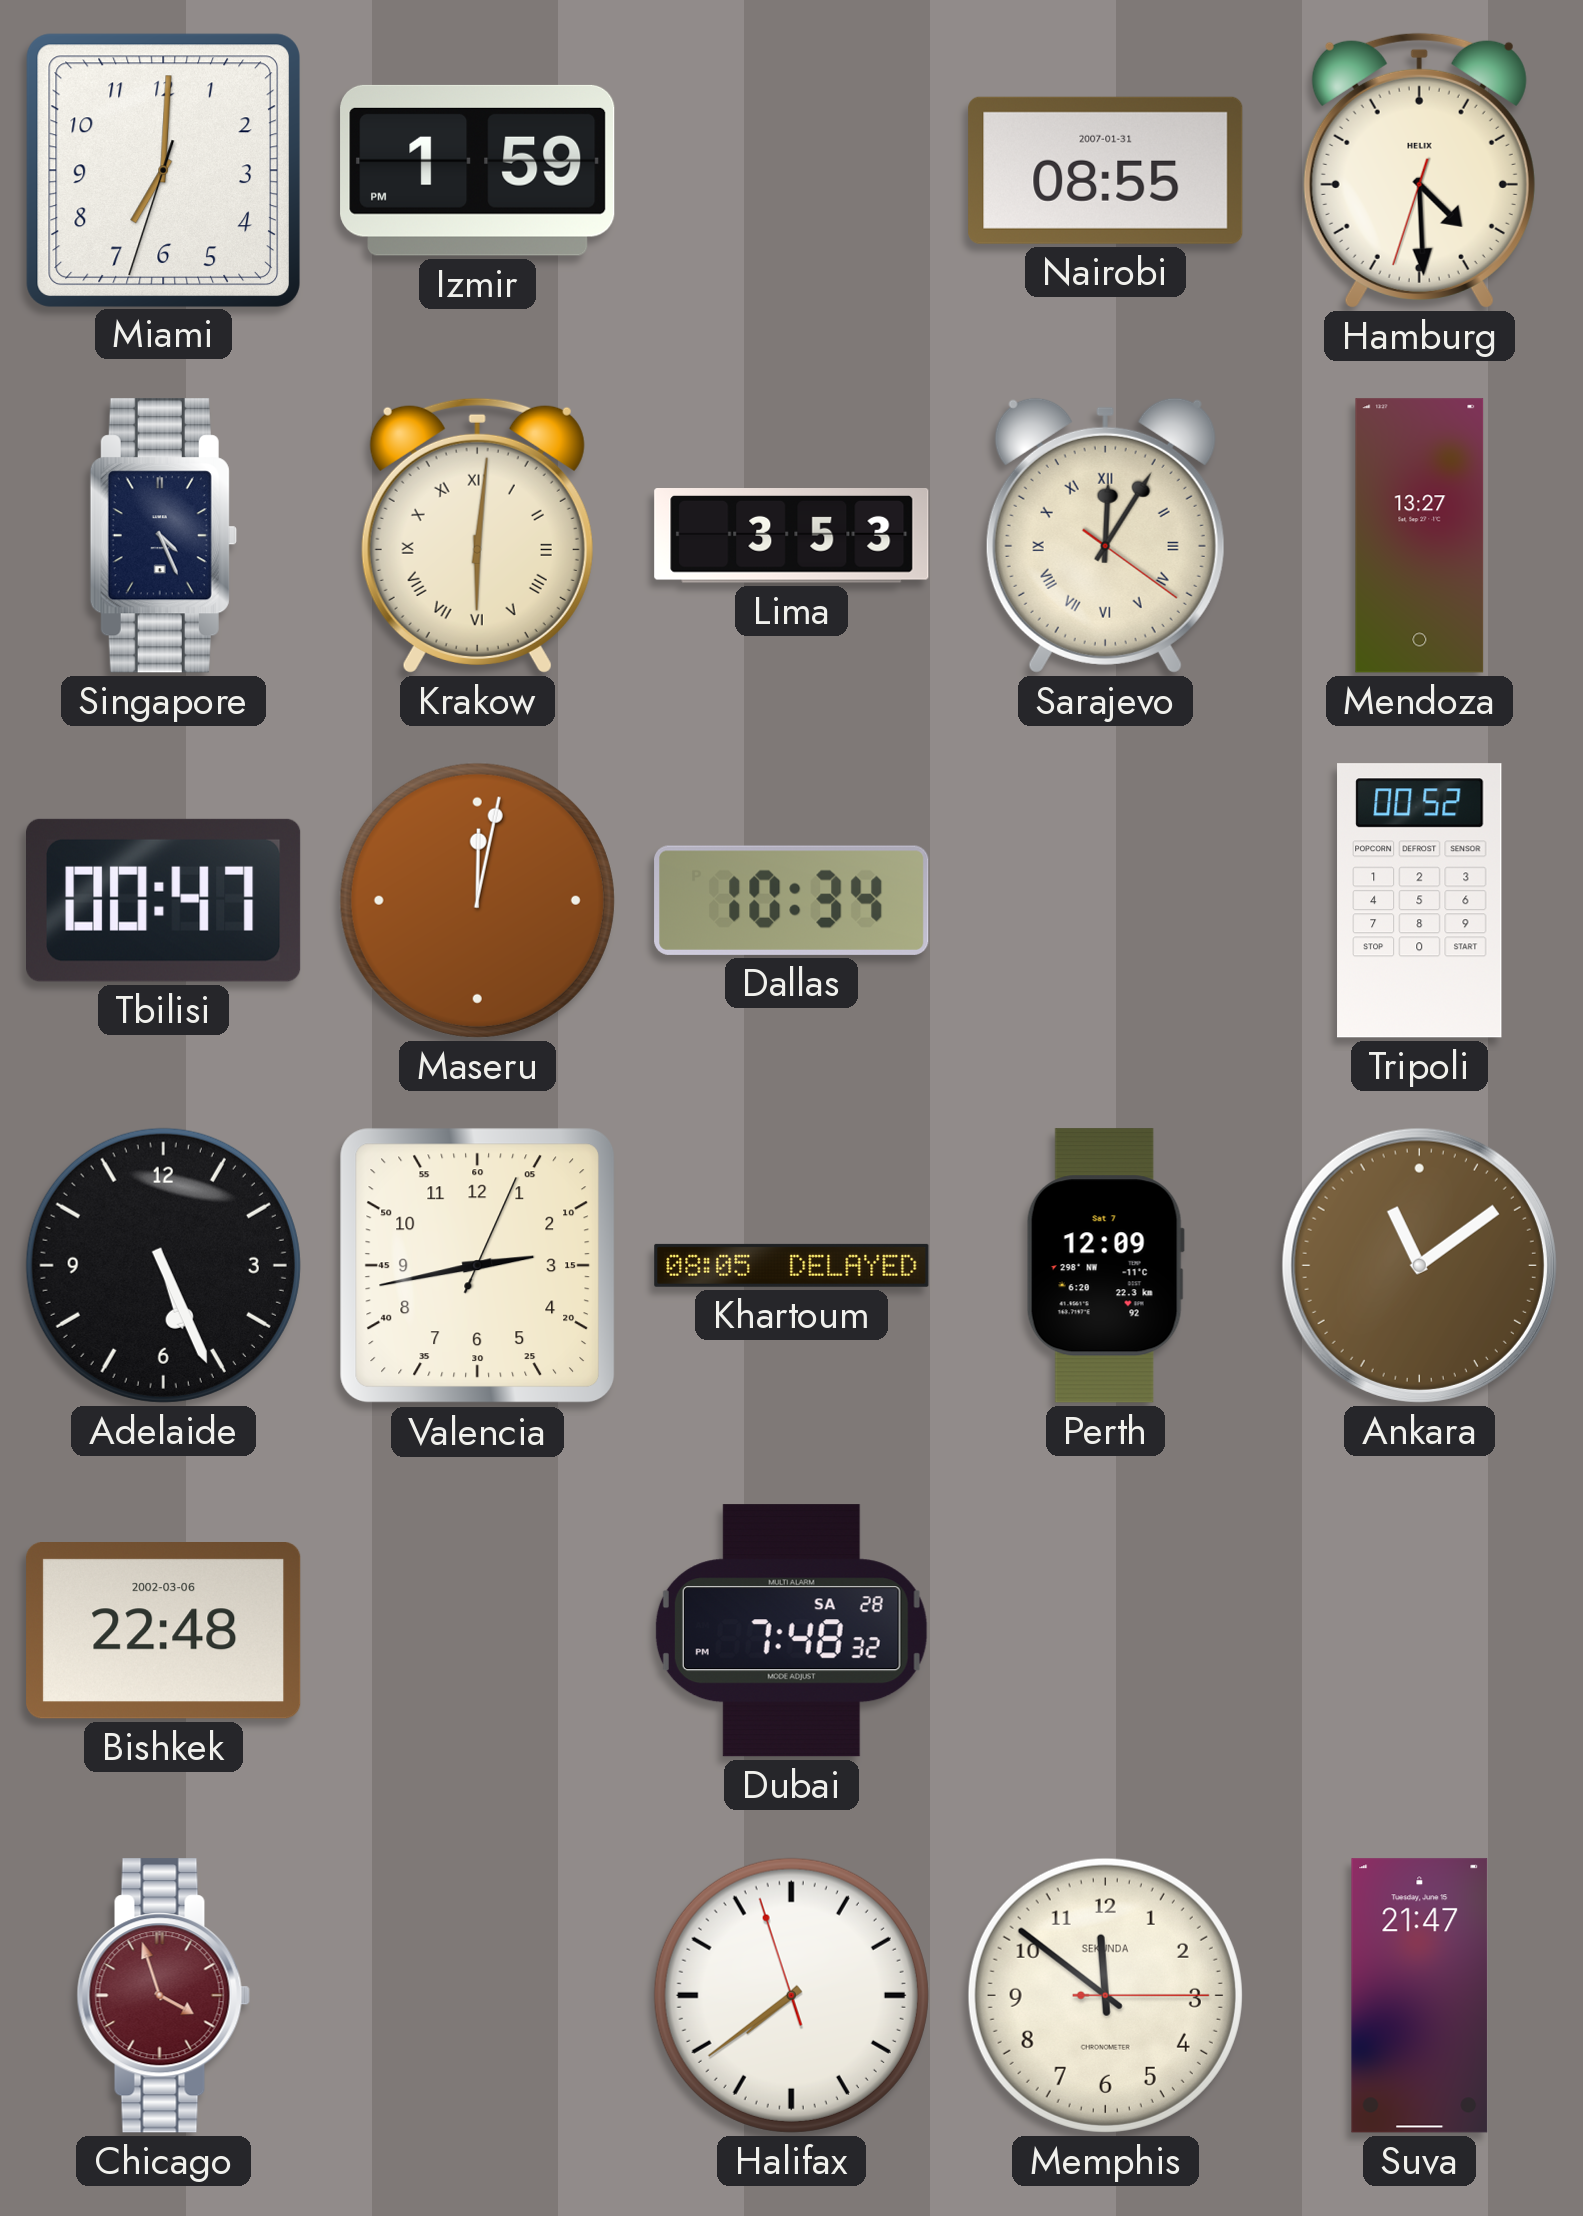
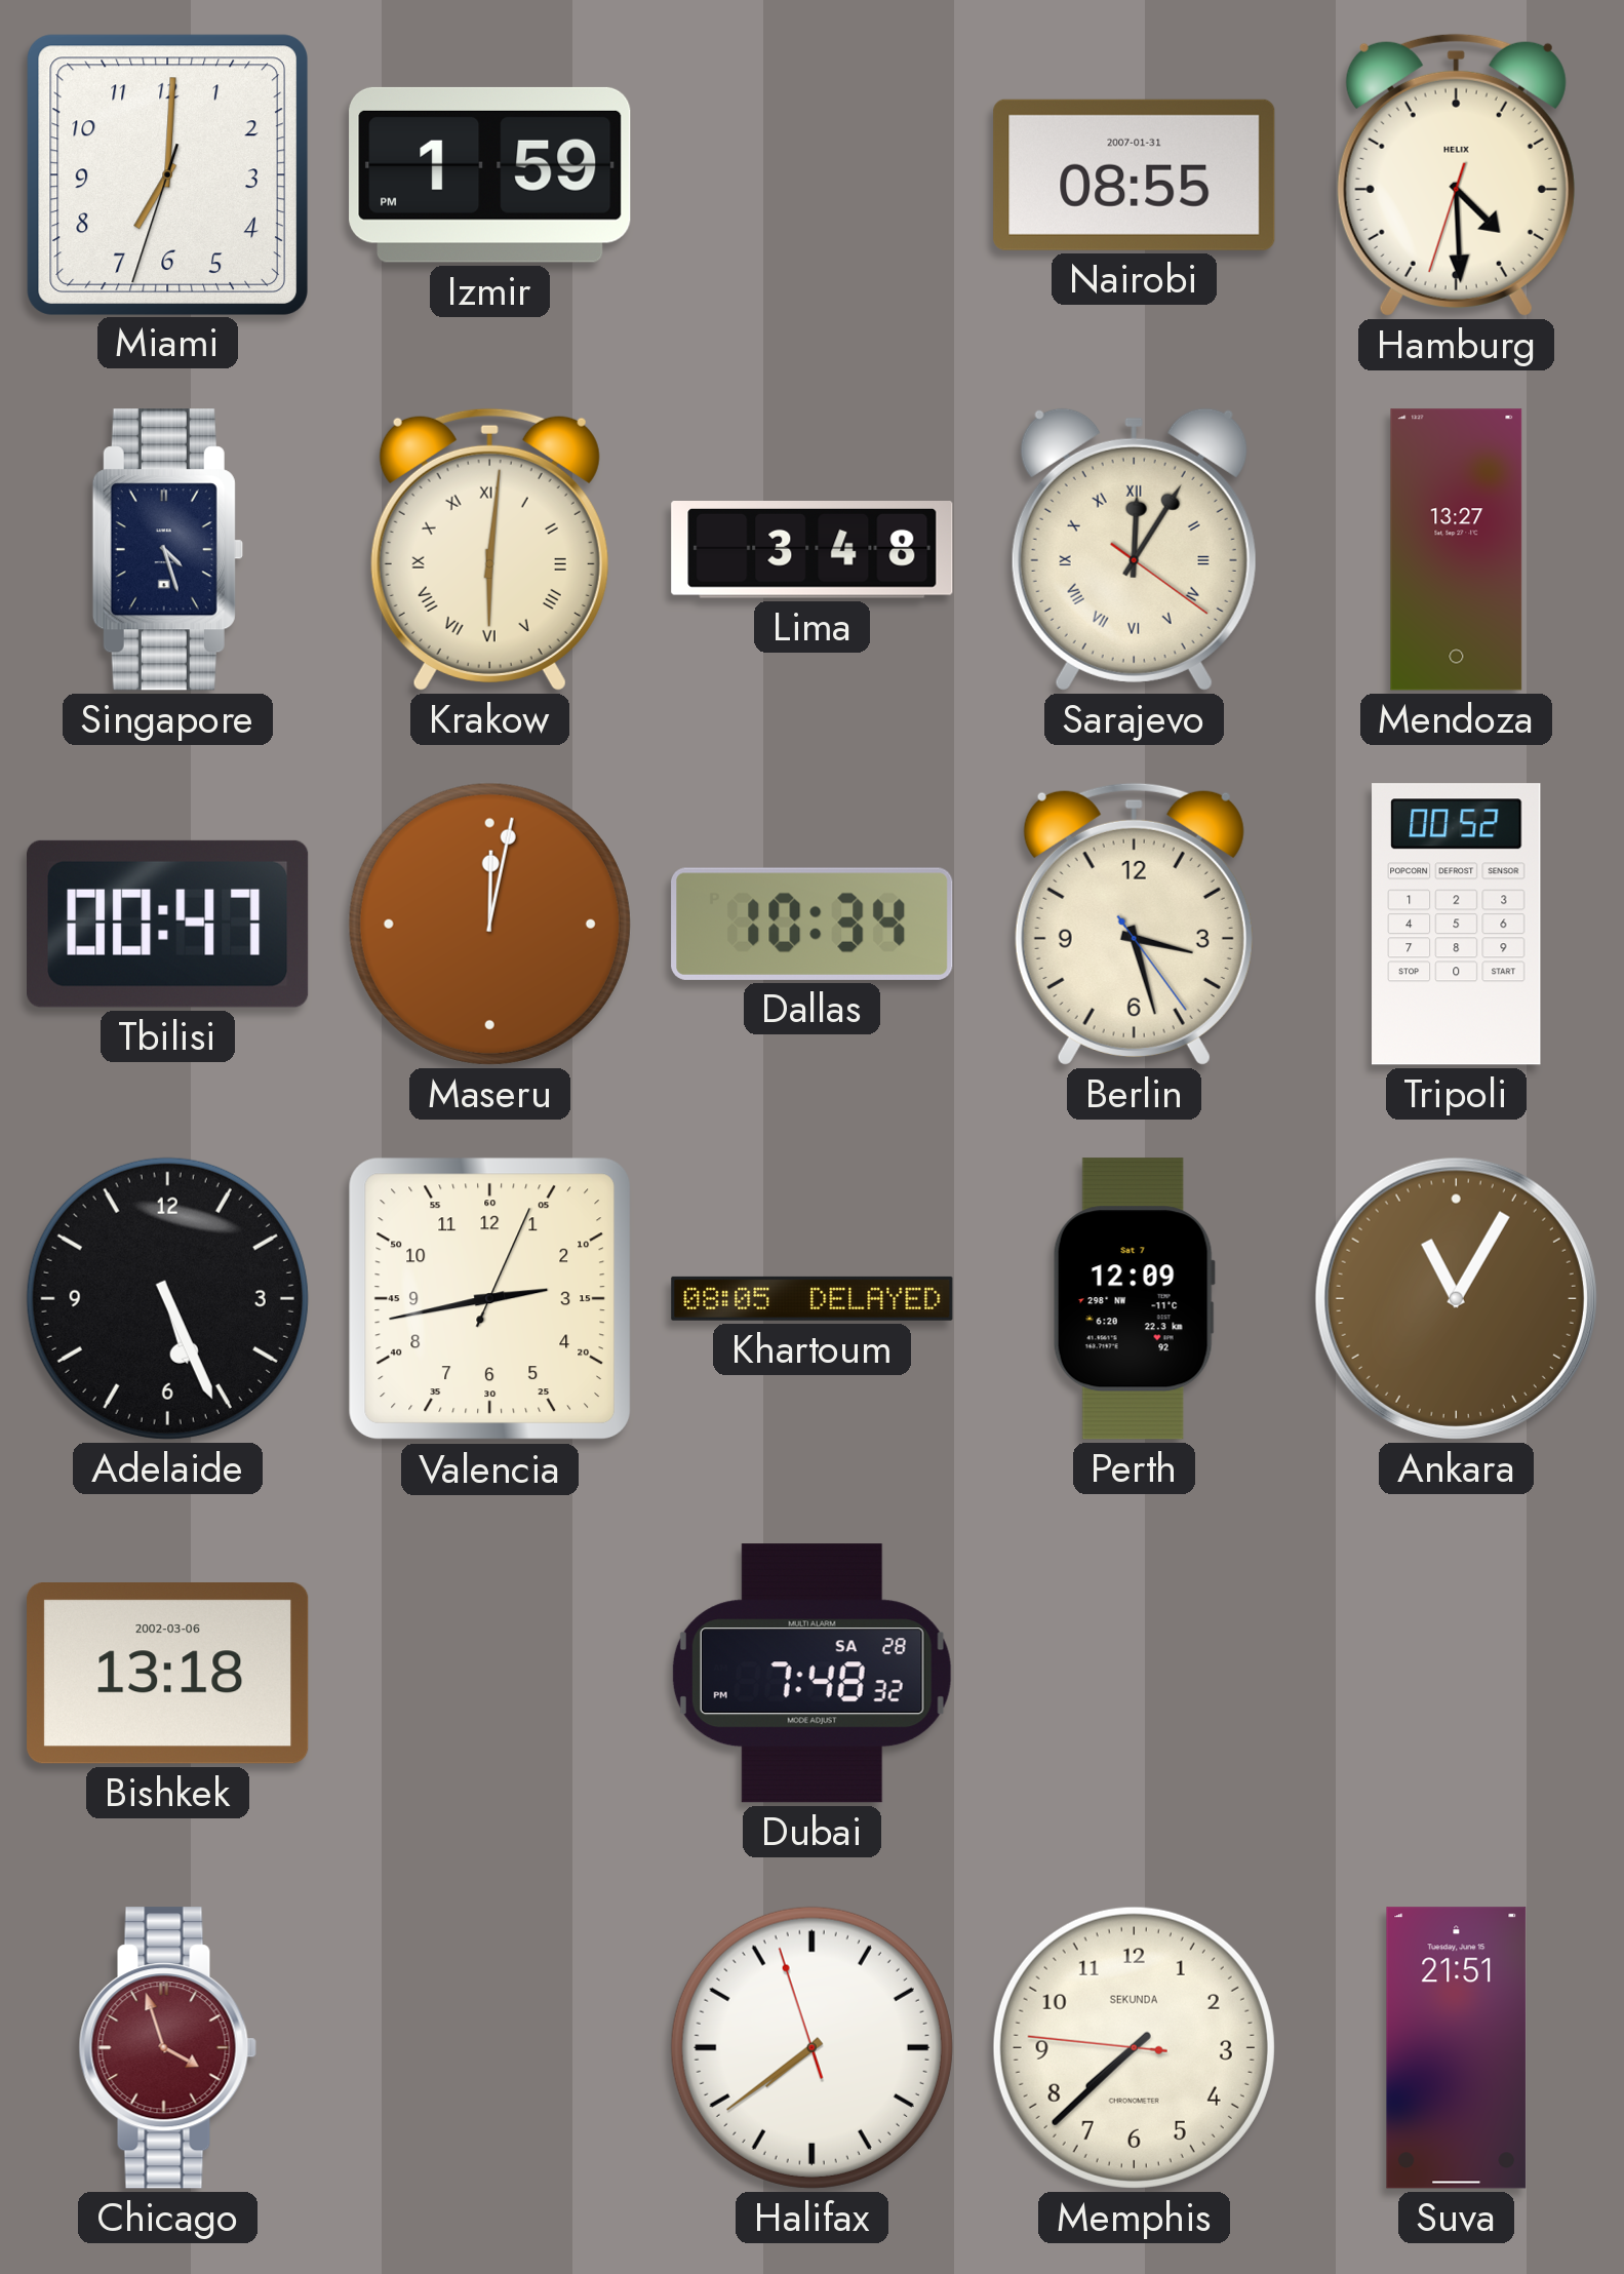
Singapore: 4:26 -> 4:27 (167, 550)
Lima: 3:53 -> 3:48 (813, 550)
Berlin: none -> 3:27 (1134, 924)
Ankara: 11:09 -> 11:05 (1456, 1298)
Bishkek: 22:48 -> 13:18 (168, 1674)
Memphis: 11:51 -> 7:37 (1134, 2047)
Suva: 21:47 -> 21:51 (1457, 2048)
